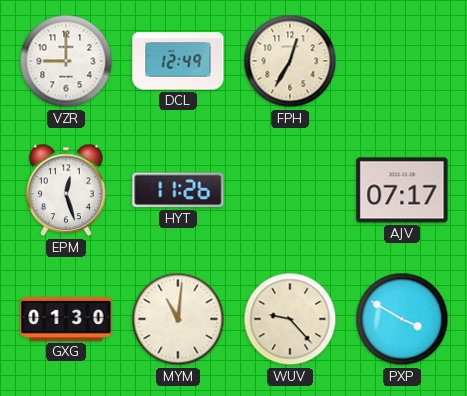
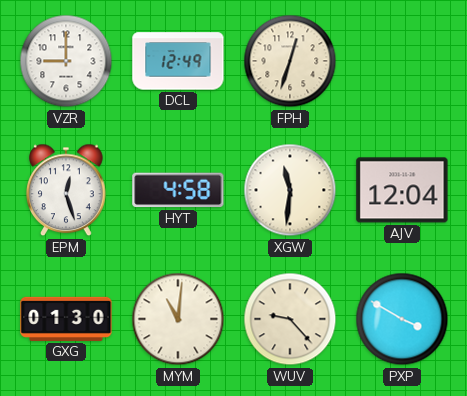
FPH: 12:35 -> 12:33 (290, 61)
HYT: 11:26 -> 4:58 (178, 190)
XGW: none -> 11:31 (290, 190)
AJV: 07:17 -> 12:04 (402, 190)
